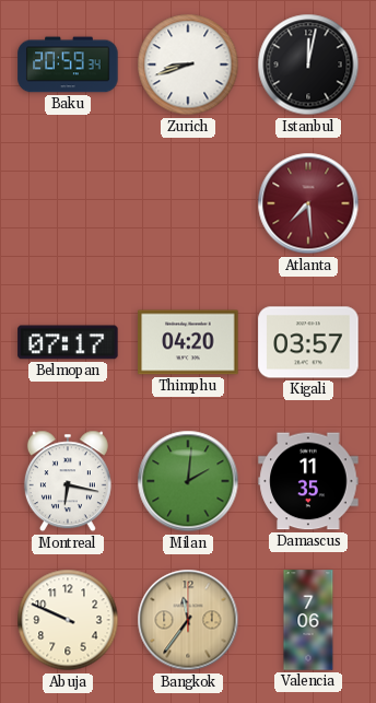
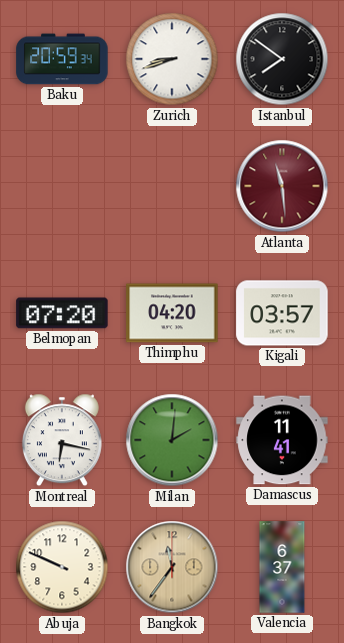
Istanbul: 12:02 -> 7:51 (282, 59)
Atlanta: 7:29 -> 11:29 (282, 186)
Belmopan: 07:17 -> 07:20 (62, 313)
Damascus: 11:35 -> 11:41 (282, 440)
Valencia: 7:06 -> 6:37 (282, 567)
